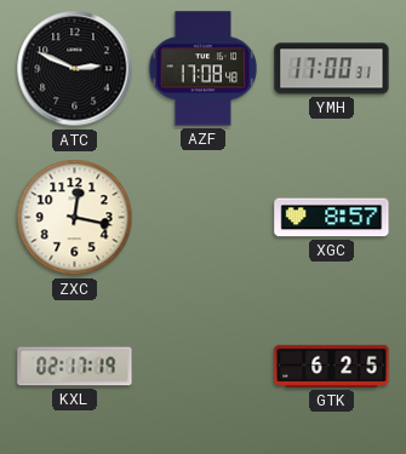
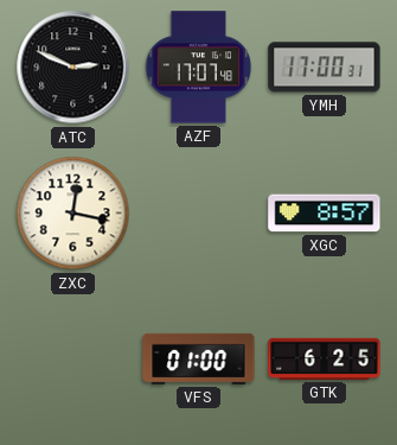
AZF: 17:08 -> 17:07 (199, 68)
KXL: 02:17 -> none (75, 367)
VFS: none -> 01:00 (199, 358)
